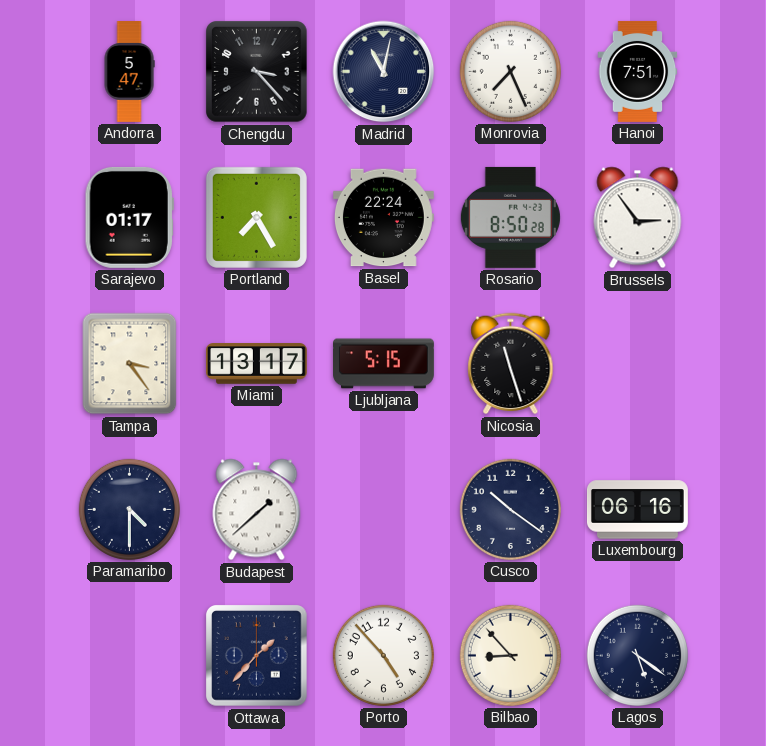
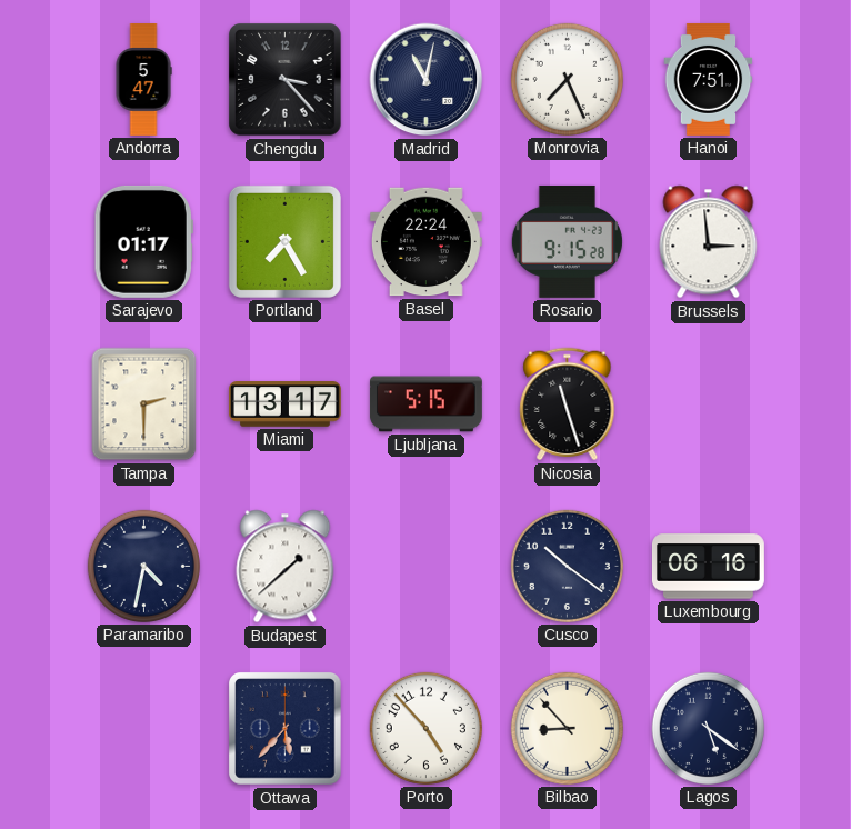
Rosario: 8:50 -> 9:15 (567, 241)
Brussels: 2:54 -> 2:59 (709, 242)
Tampa: 3:24 -> 2:30 (144, 404)
Paramaribo: 4:30 -> 4:32 (143, 566)
Ottawa: 1:37 -> 5:37 (286, 729)
